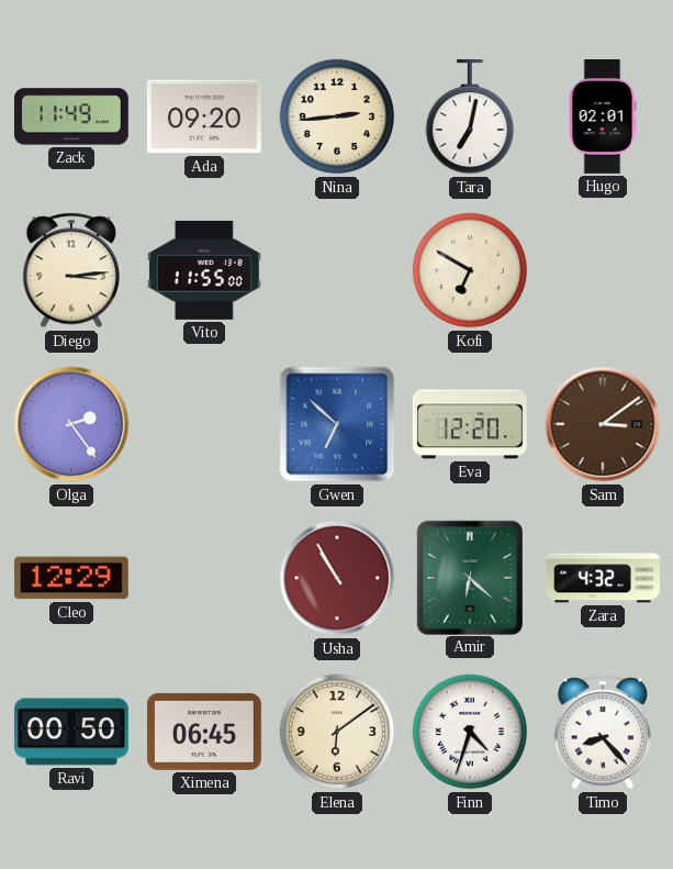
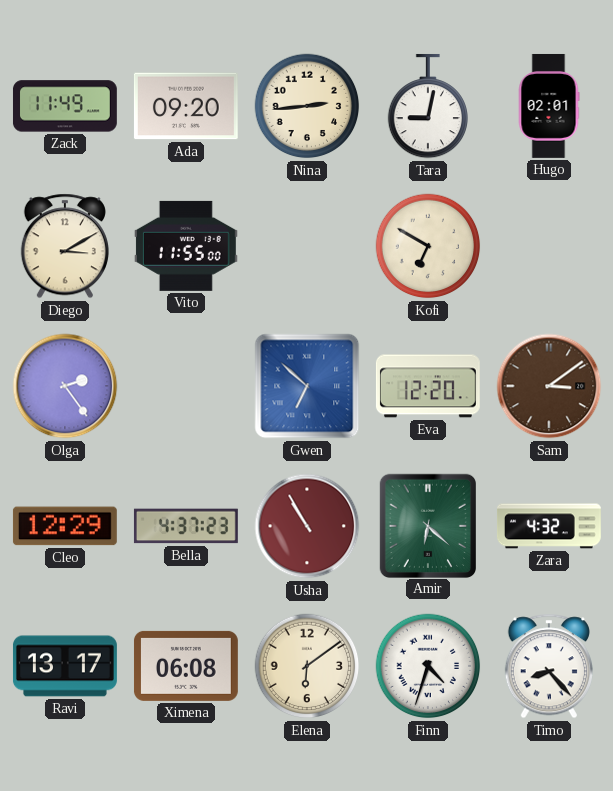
Tara: 7:02 -> 9:02 (427, 106)
Diego: 3:14 -> 3:10 (65, 246)
Bella: none -> 4:37 (186, 526)
Ravi: 00:50 -> 13:17 (65, 666)
Ximena: 06:45 -> 06:08 (186, 666)
